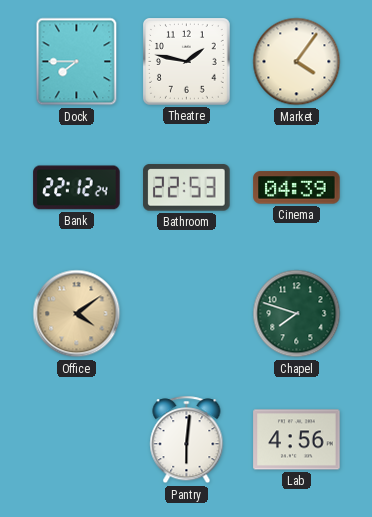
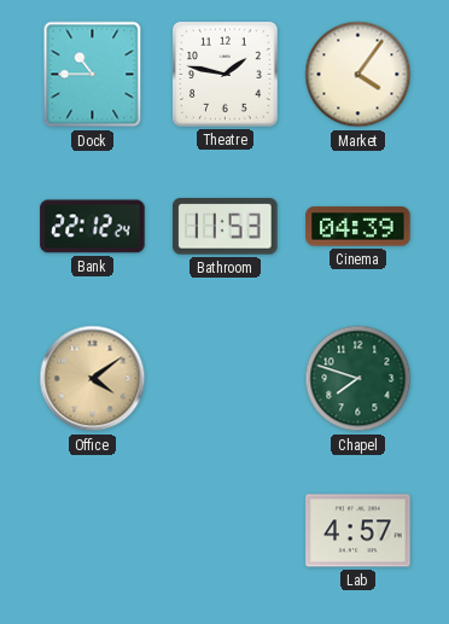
Dock: 7:45 -> 10:45 (93, 75)
Bathroom: 22:53 -> 11:53 (226, 227)
Pantry: 6:01 -> none (187, 440)
Lab: 4:56 -> 4:57 (358, 531)
